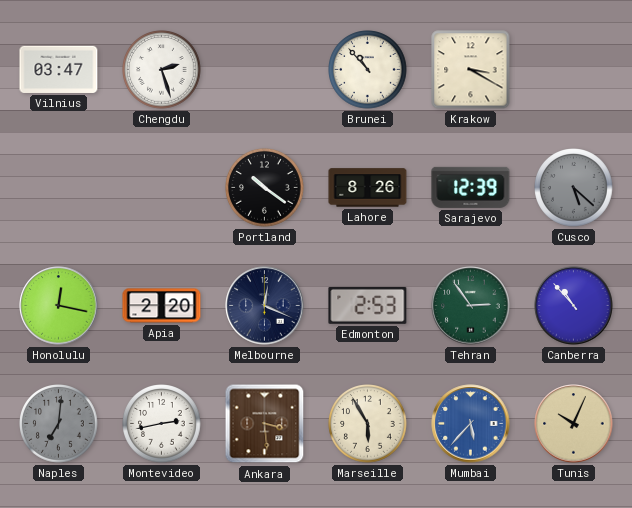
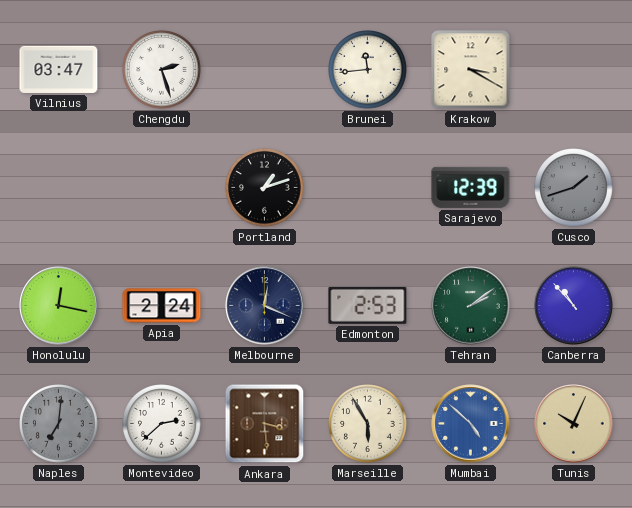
Brunei: 10:53 -> 11:44 (368, 70)
Portland: 10:21 -> 1:12 (265, 188)
Lahore: 8:26 -> none (368, 188)
Cusco: 5:22 -> 1:42 (574, 188)
Apia: 2:20 -> 2:24 (162, 306)
Tehran: 2:54 -> 2:09 (471, 306)
Montevideo: 2:43 -> 2:38 (162, 424)
Mumbai: 5:37 -> 4:52 (471, 424)
